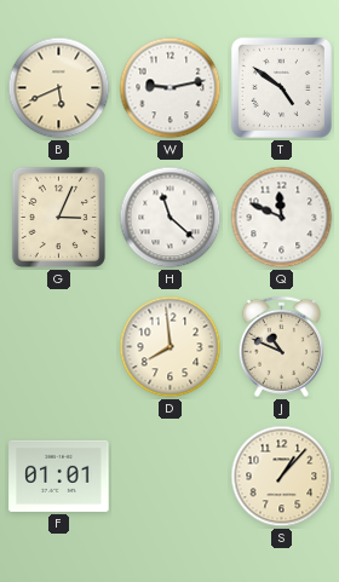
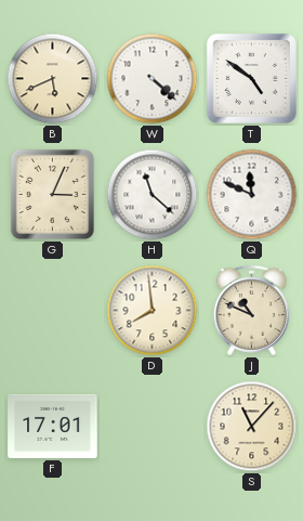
W: 9:13 -> 4:22 (153, 79)
F: 01:01 -> 17:01 (53, 426)
S: 1:07 -> 11:07 (252, 427)
